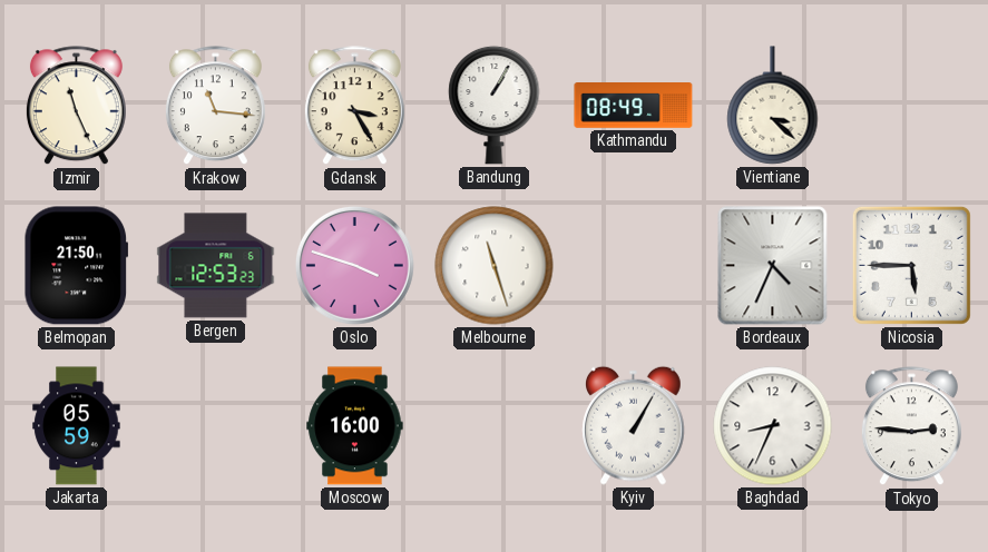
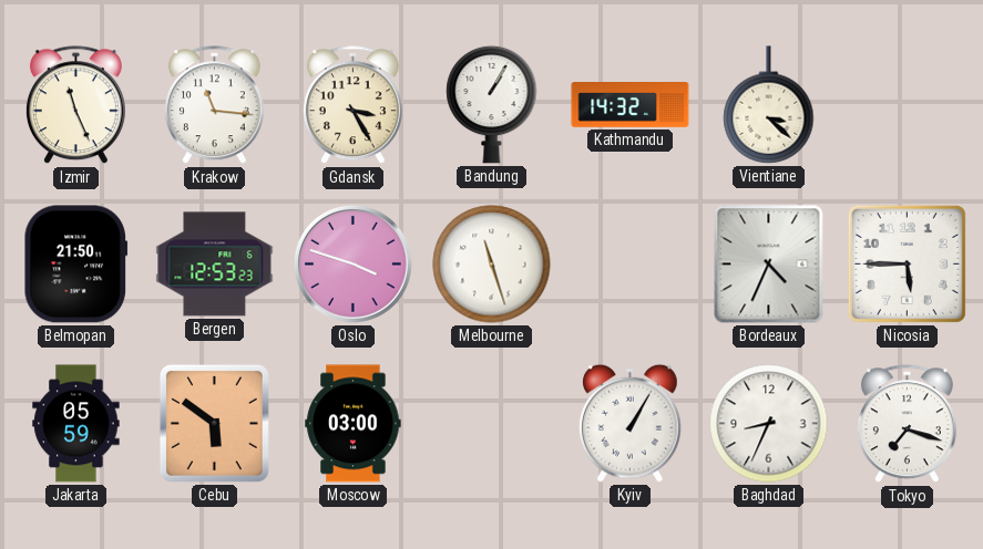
Kathmandu: 08:49 -> 14:32 (631, 105)
Cebu: none -> 5:51 (214, 423)
Moscow: 16:00 -> 03:00 (354, 424)
Tokyo: 2:46 -> 7:18 (907, 424)
